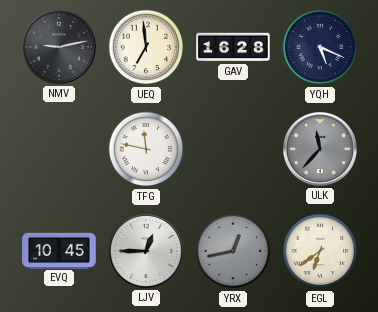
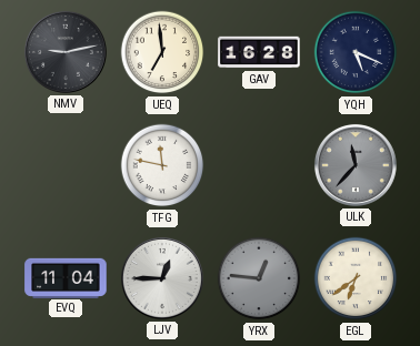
EVQ: 10:45 -> 11:04 (66, 277)
YRX: 12:43 -> 12:46 (259, 278)
